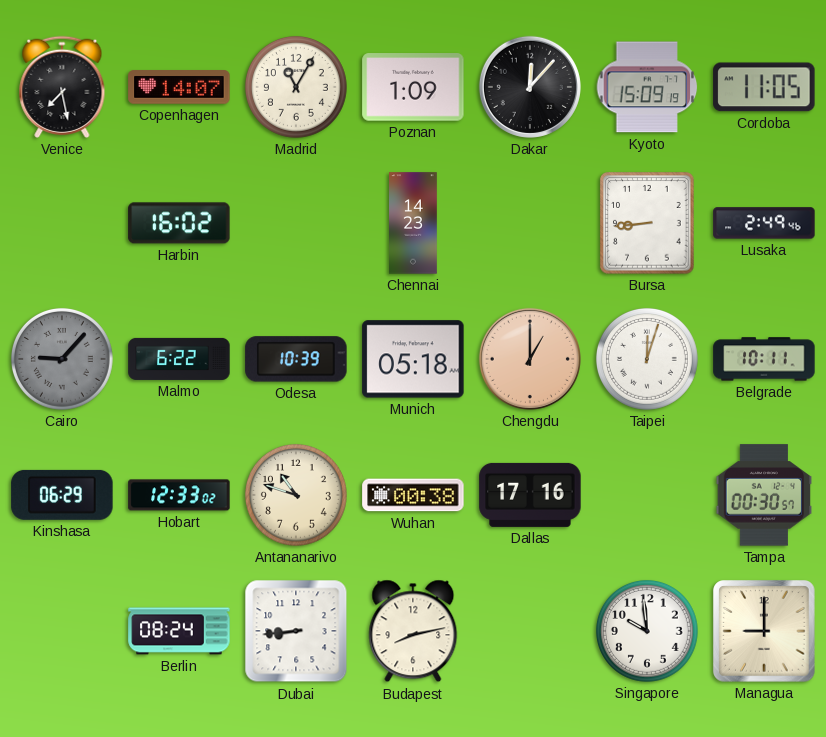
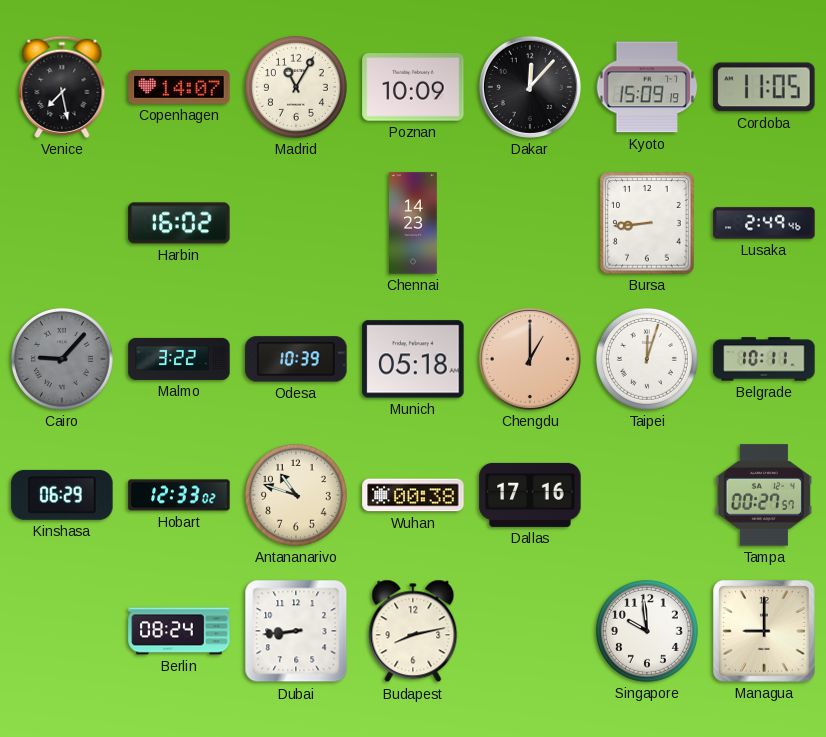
Poznan: 1:09 -> 10:09 (413, 87)
Malmo: 6:22 -> 3:22 (179, 359)
Tampa: 00:30 -> 00:27 (764, 495)
